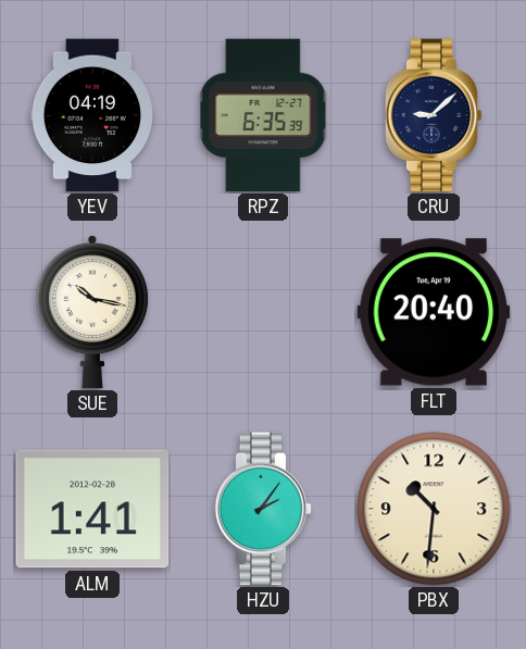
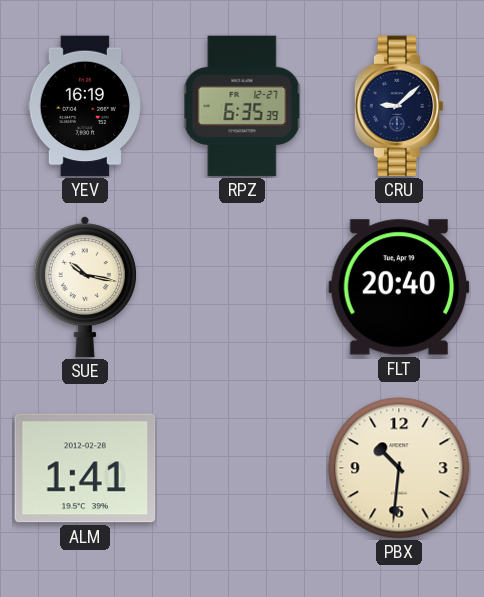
YEV: 04:19 -> 16:19 (85, 106)
HZU: 2:06 -> none (263, 509)
